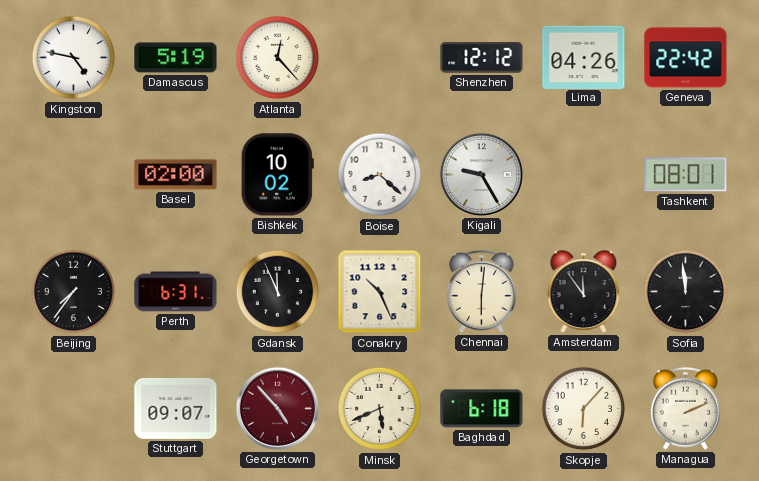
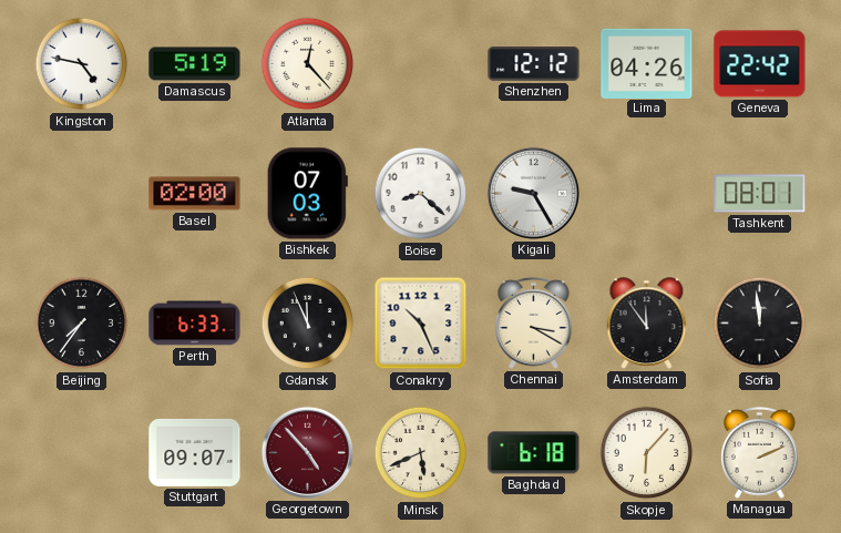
Bishkek: 10:02 -> 07:03 (307, 194)
Perth: 6:31 -> 6:33 (195, 324)
Chennai: 6:01 -> 3:20 (534, 324)
